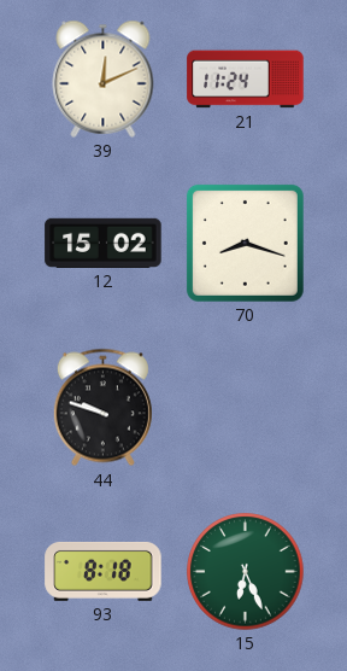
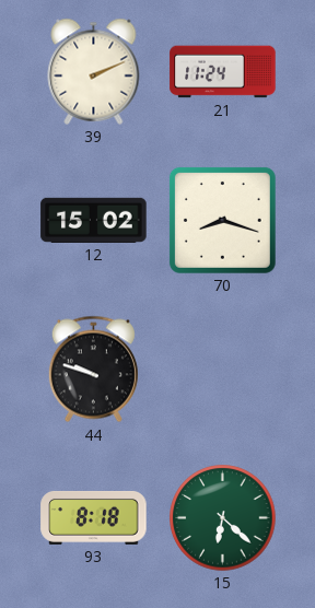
39: 12:11 -> 2:11 (94, 71)
15: 6:26 -> 6:22 (223, 518)
